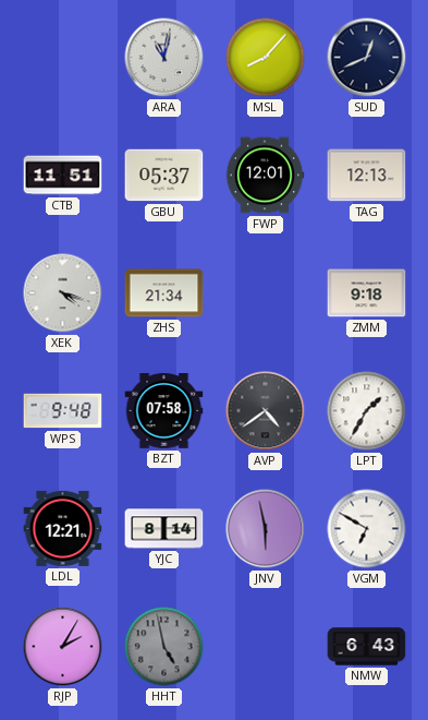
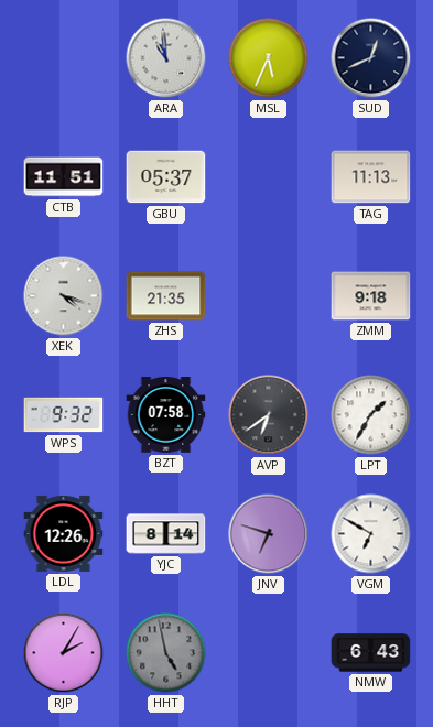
ARA: 11:02 -> 10:59 (166, 58)
MSL: 8:07 -> 5:34 (269, 58)
FWP: 12:01 -> none (265, 176)
TAG: 12:13 -> 11:13 (371, 177)
ZHS: 21:34 -> 21:35 (166, 296)
WPS: 9:48 -> 9:32 (64, 415)
AVP: 4:39 -> 6:39 (269, 415)
LDL: 12:21 -> 12:26 (64, 533)
JNV: 5:58 -> 6:48 (269, 534)
